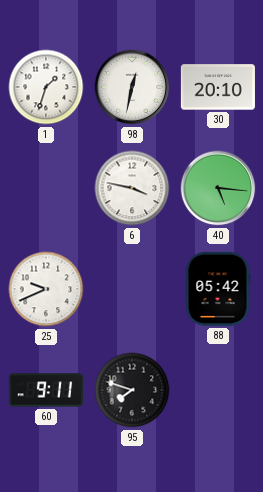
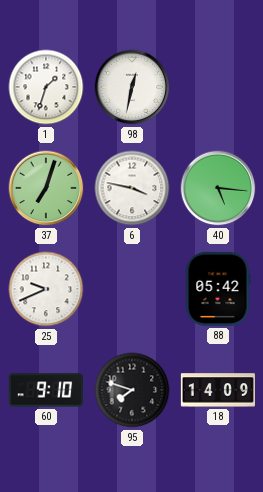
30: 20:10 -> none (218, 87)
37: none -> 7:03 (46, 188)
60: 9:11 -> 9:10 (46, 390)
18: none -> 14:09 (218, 390)
